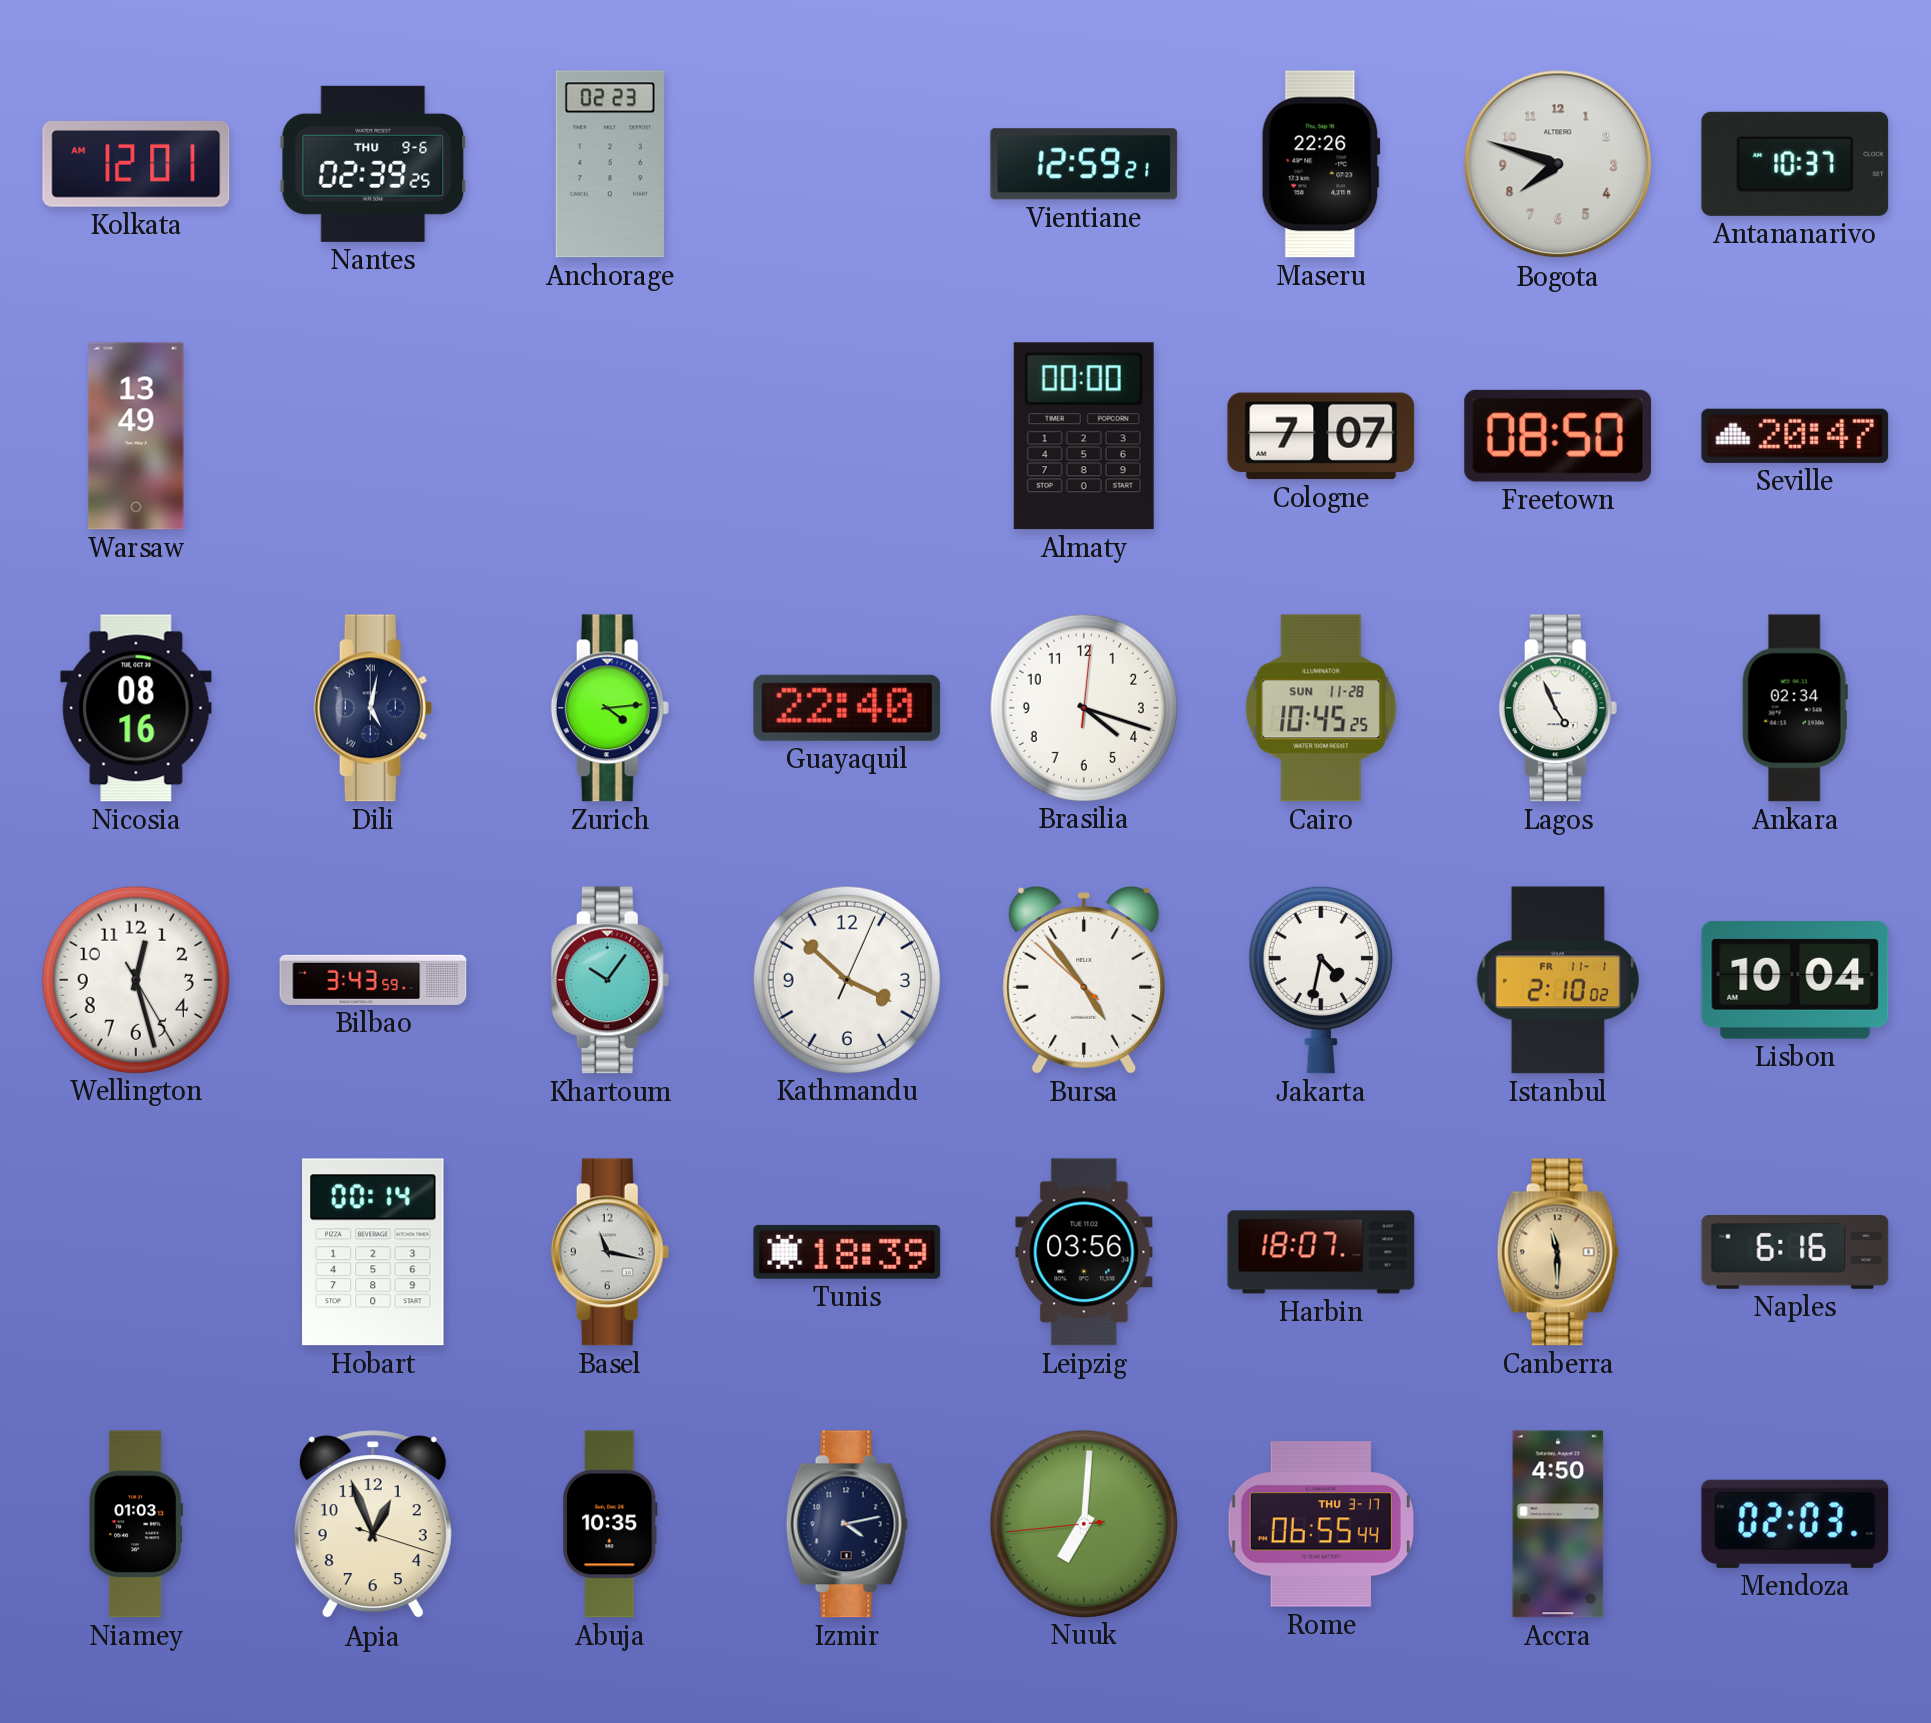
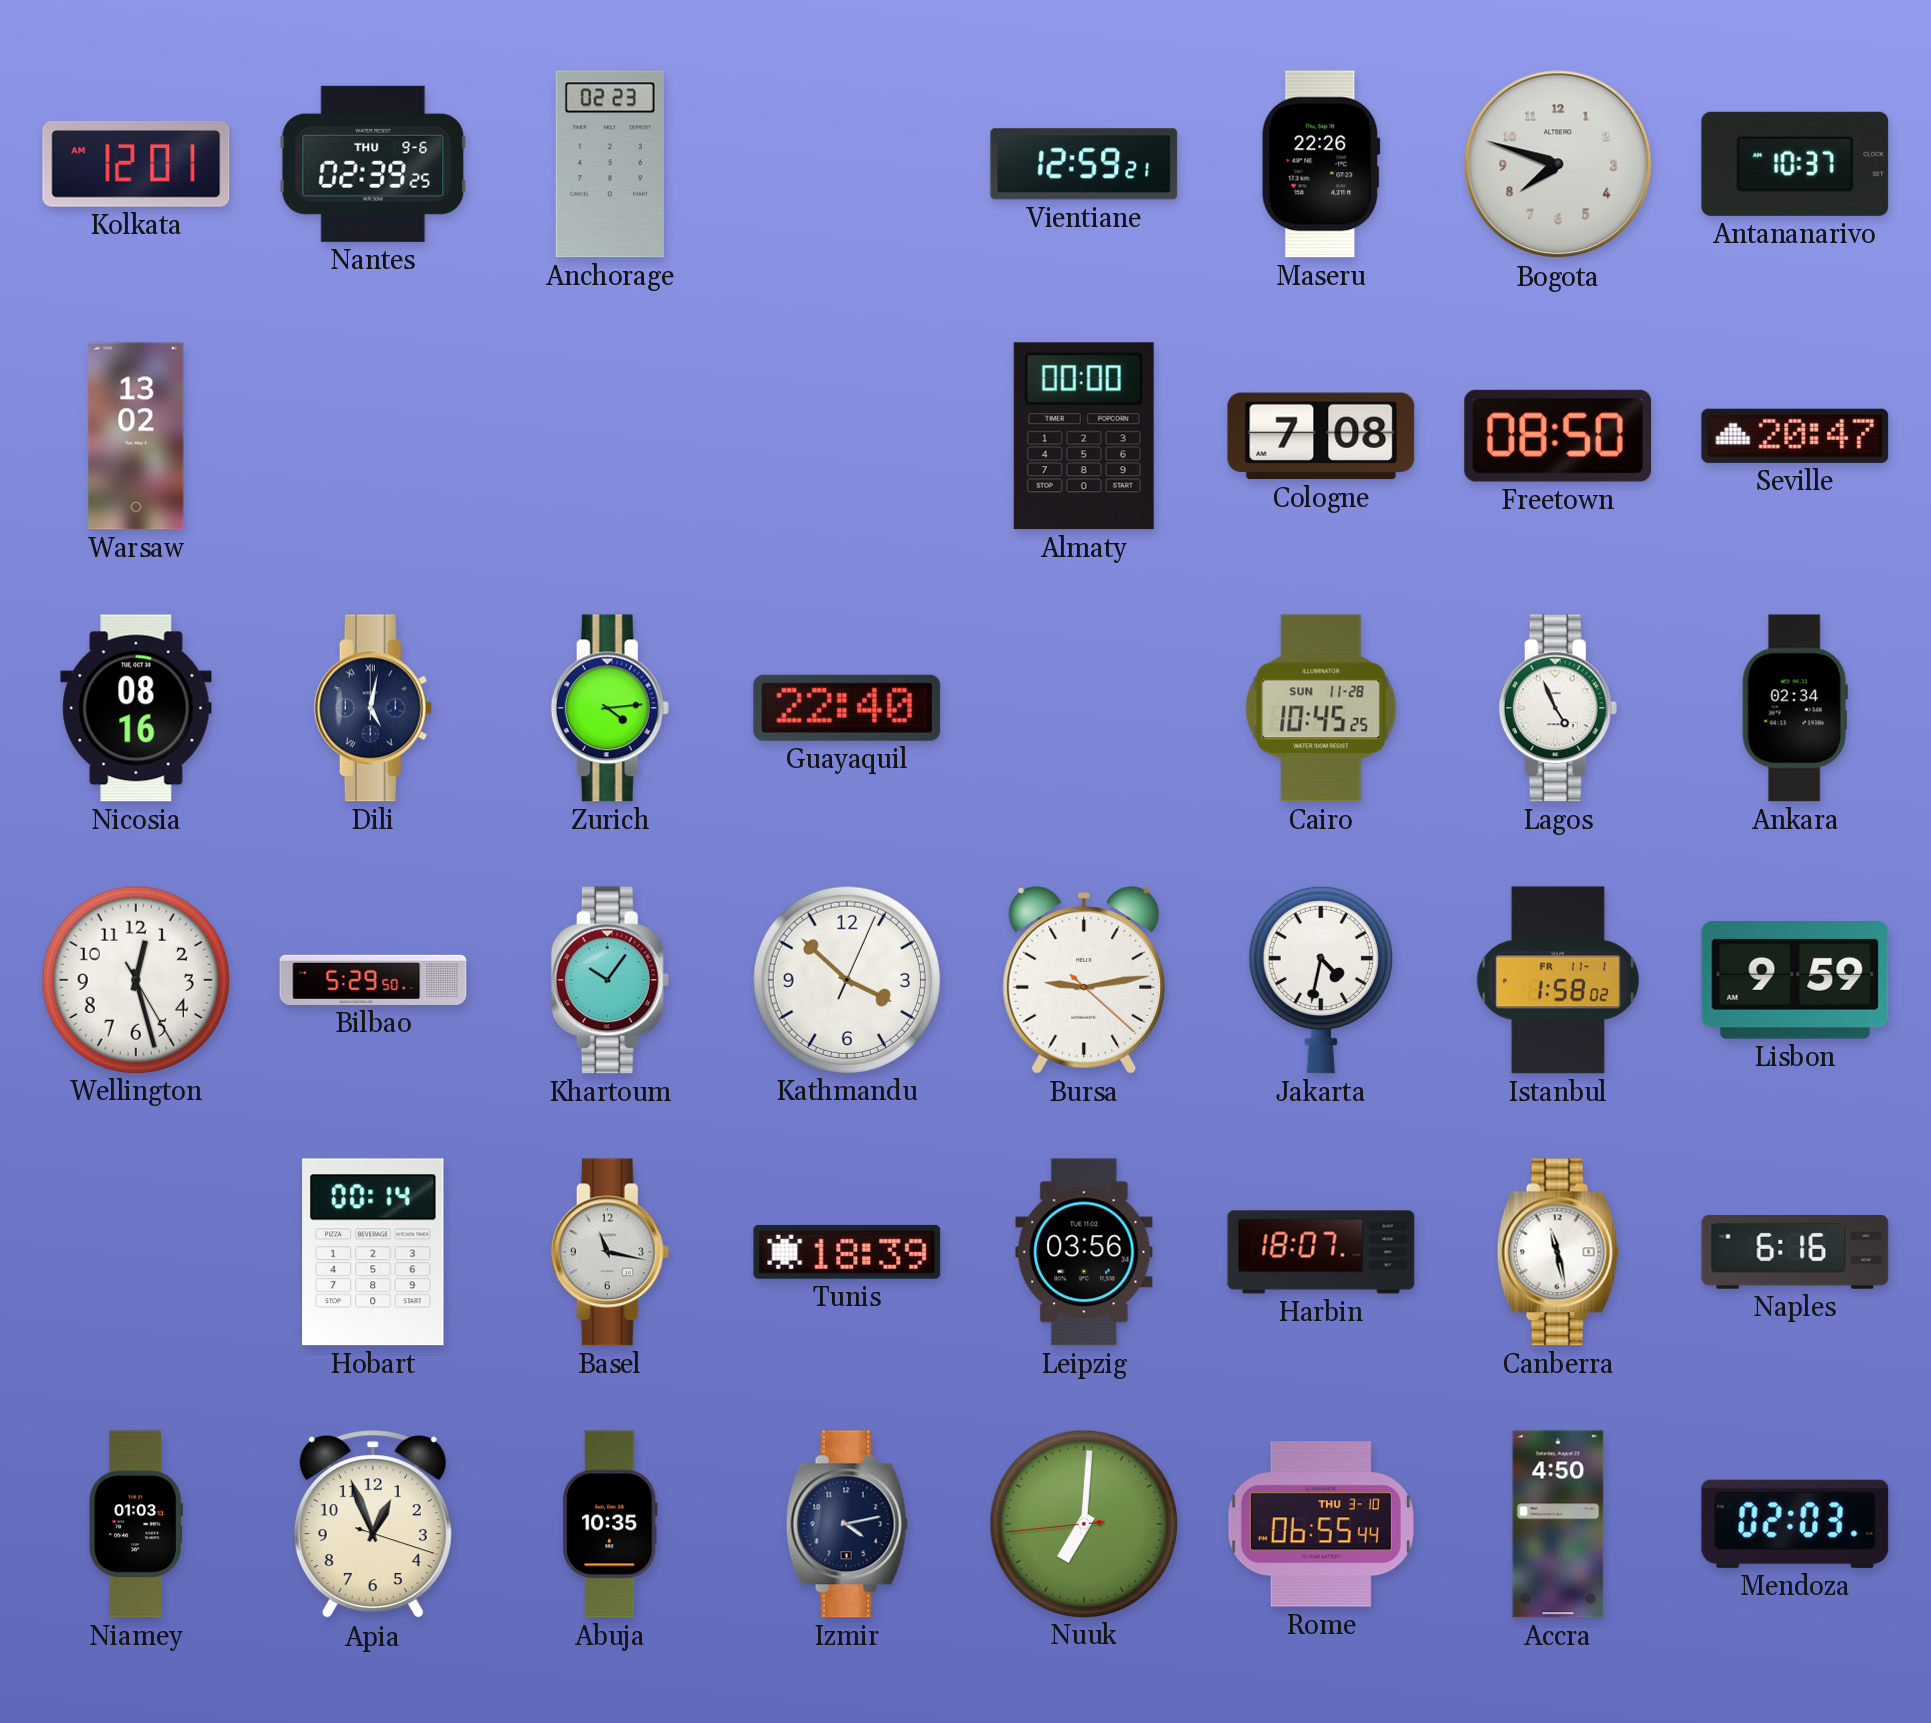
Warsaw: 13:49 -> 13:02 (136, 436)
Cologne: 7:07 -> 7:08 (1321, 436)
Brasilia: 4:18 -> none (1083, 707)
Bilbao: 3:43 -> 5:29 (373, 980)
Bursa: 4:53 -> 9:13 (1084, 980)
Istanbul: 2:10 -> 1:58 (1558, 980)
Lisbon: 10:04 -> 9:59 (1795, 980)
Canberra: 11:30 -> 11:28 (1558, 1252)
Canberra dial: champagne -> white (1558, 1252)
Rome date: THU 3-17 -> THU 3-10 (1321, 1524)
